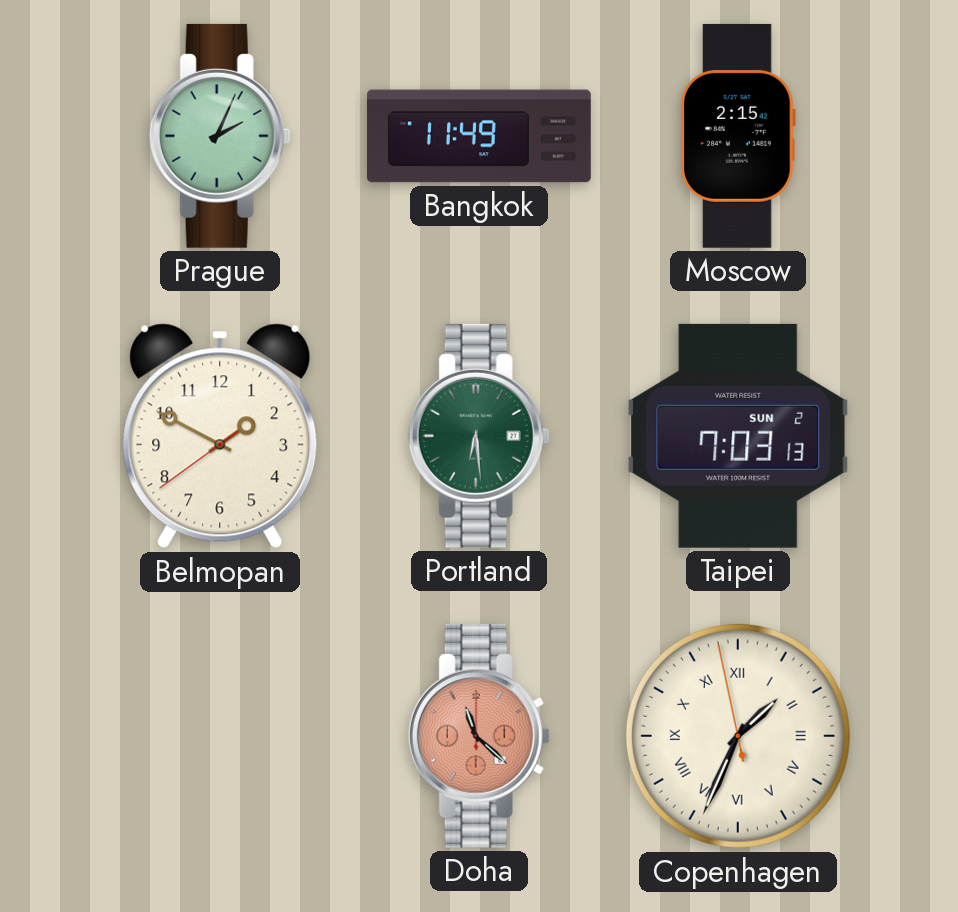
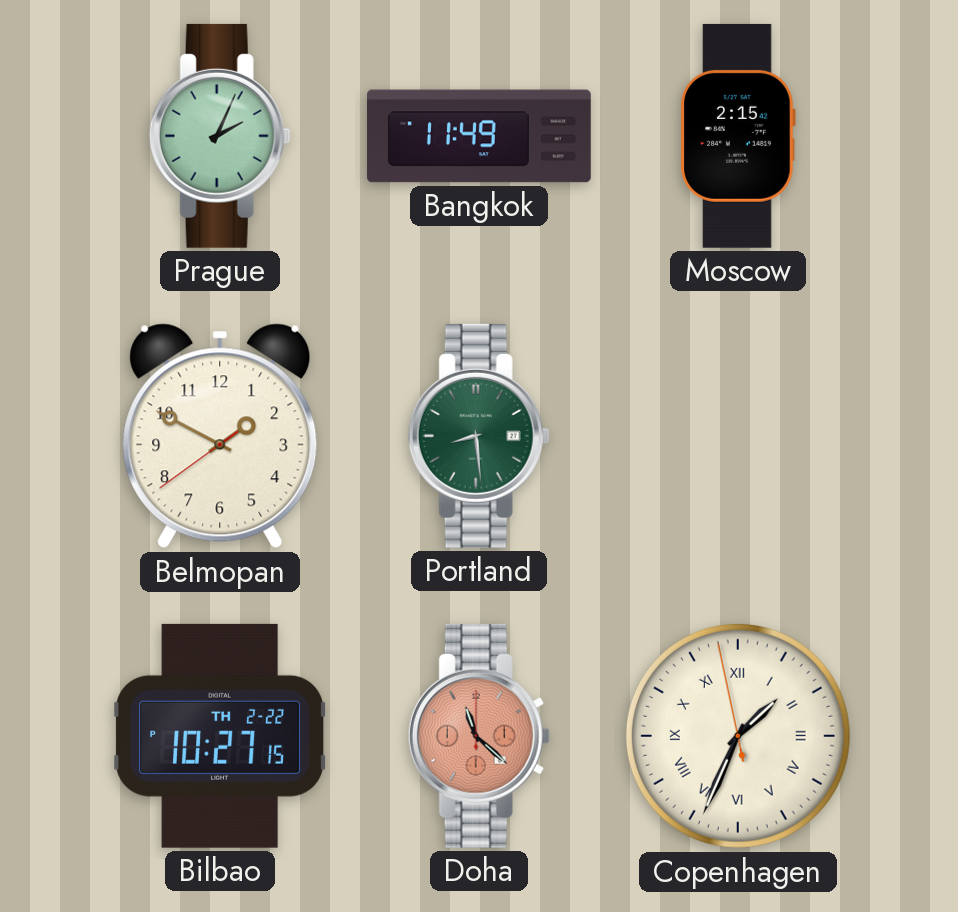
Portland: 6:29 -> 8:29 (479, 436)
Taipei: 7:03 -> none (738, 436)
Bilbao: none -> 10:27 (219, 736)
